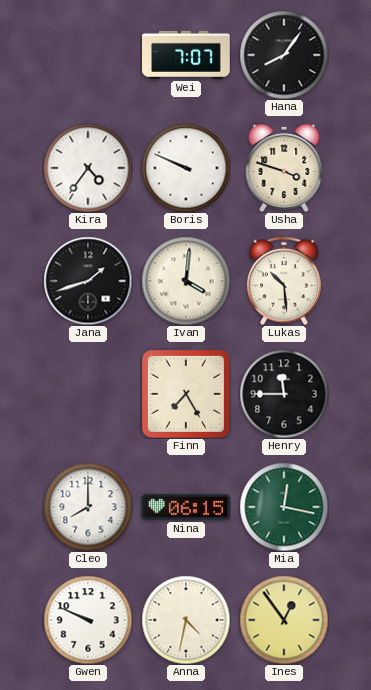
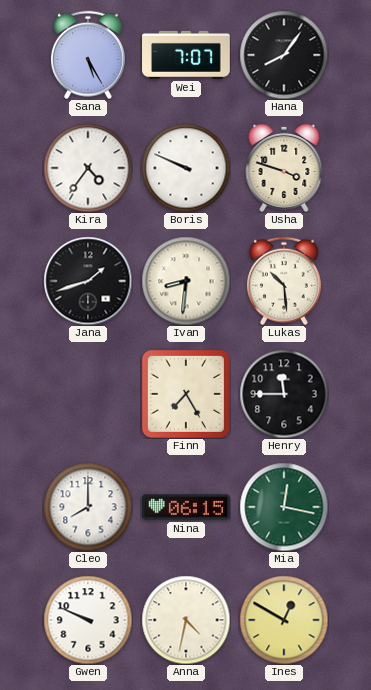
Sana: none -> 5:25 (88, 55)
Ivan: 4:01 -> 8:31 (186, 281)
Ines: 12:54 -> 12:50 (284, 620)
